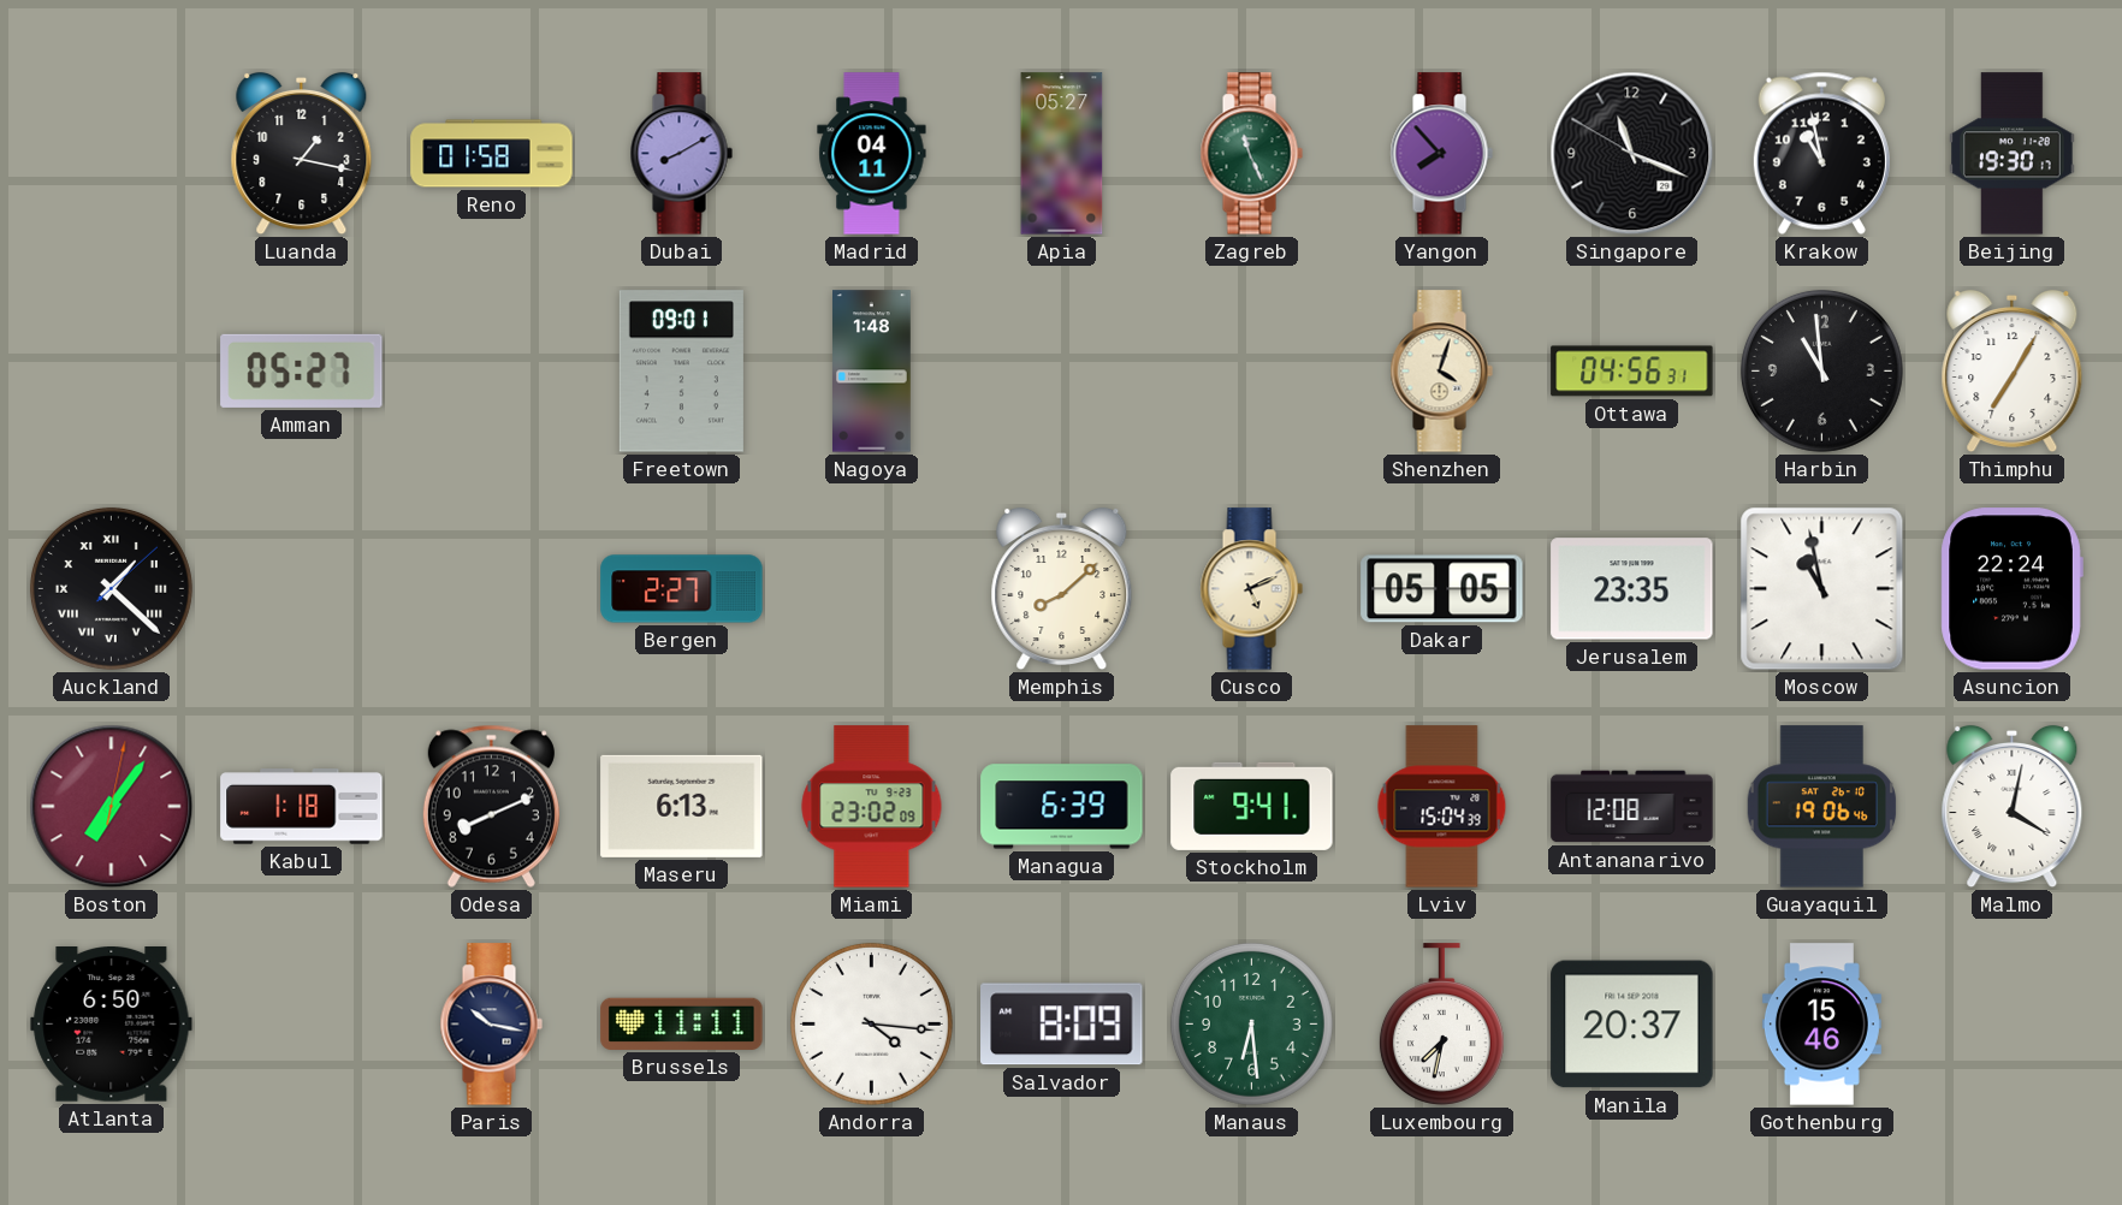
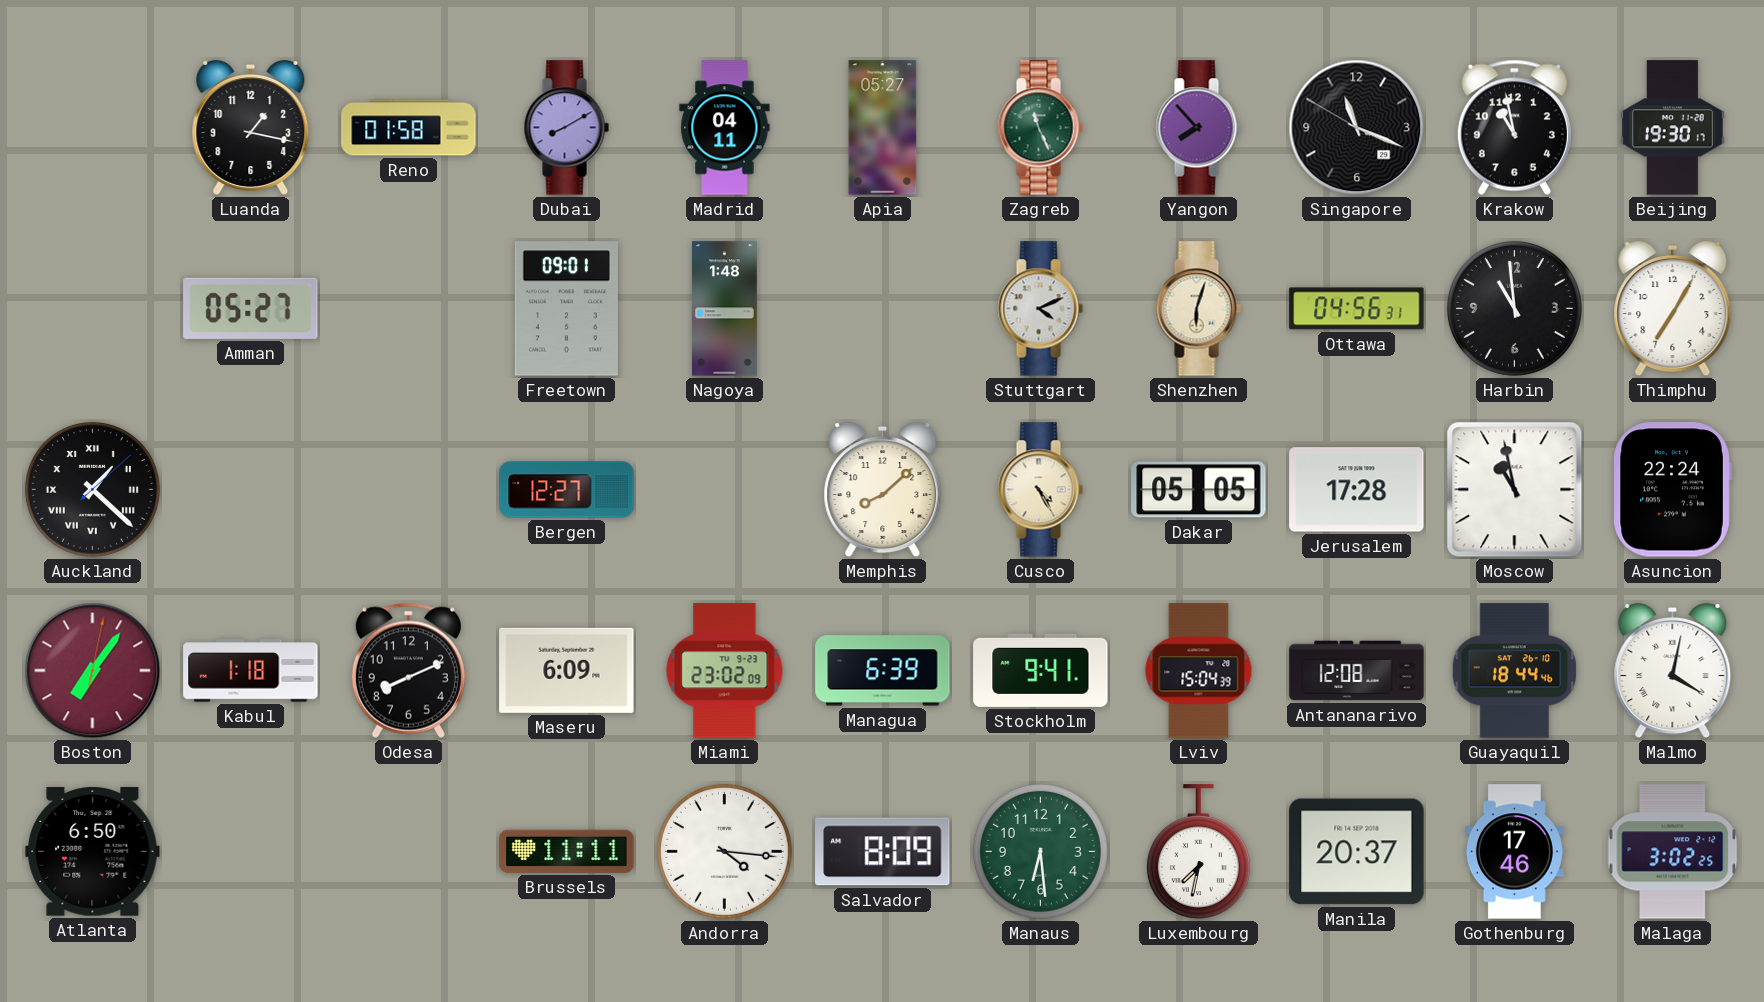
Stuttgart: none -> 4:11 (1040, 309)
Shenzhen: 4:03 -> 6:03 (1198, 309)
Bergen: 2:27 -> 12:27 (567, 490)
Cusco: 5:11 -> 4:25 (1040, 490)
Jerusalem: 23:35 -> 17:28 (1357, 490)
Maseru: 6:13 -> 6:09 (567, 670)
Guayaquil: 19:06 -> 18:44 (1515, 671)
Paris: 10:17 -> none (491, 1025)
Gothenburg: 15:46 -> 17:46 (1514, 852)
Malaga: none -> 3:02 (1673, 852)
